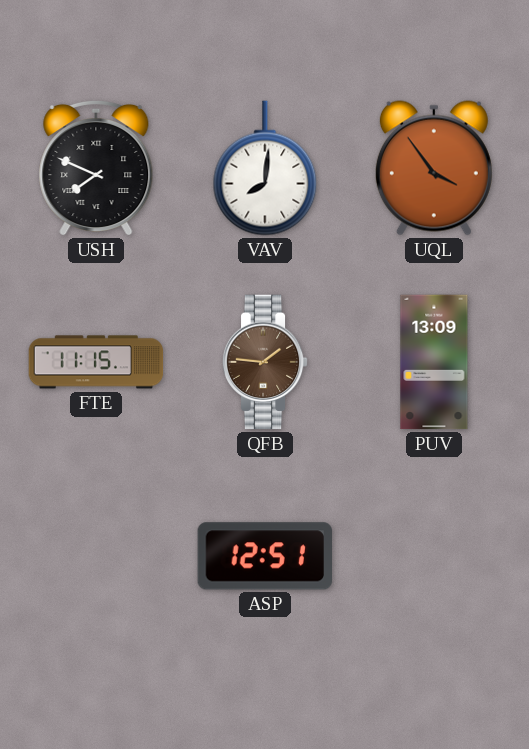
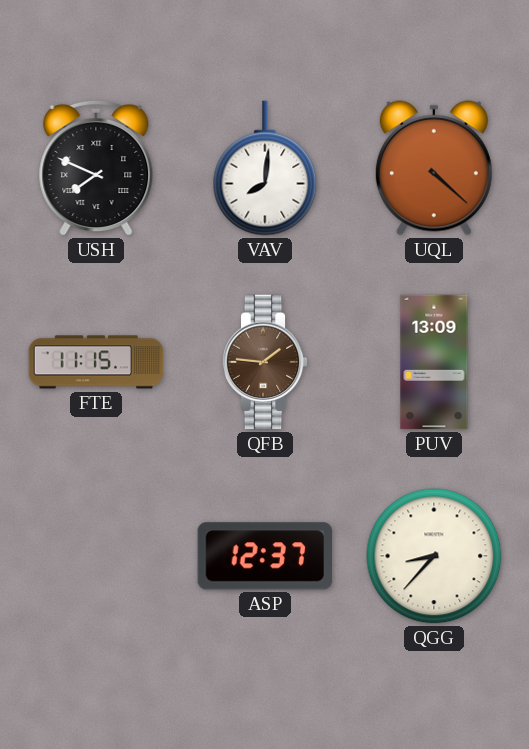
UQL: 3:54 -> 4:22 (434, 168)
ASP: 12:51 -> 12:37 (264, 556)
QGG: none -> 8:37 (434, 556)
